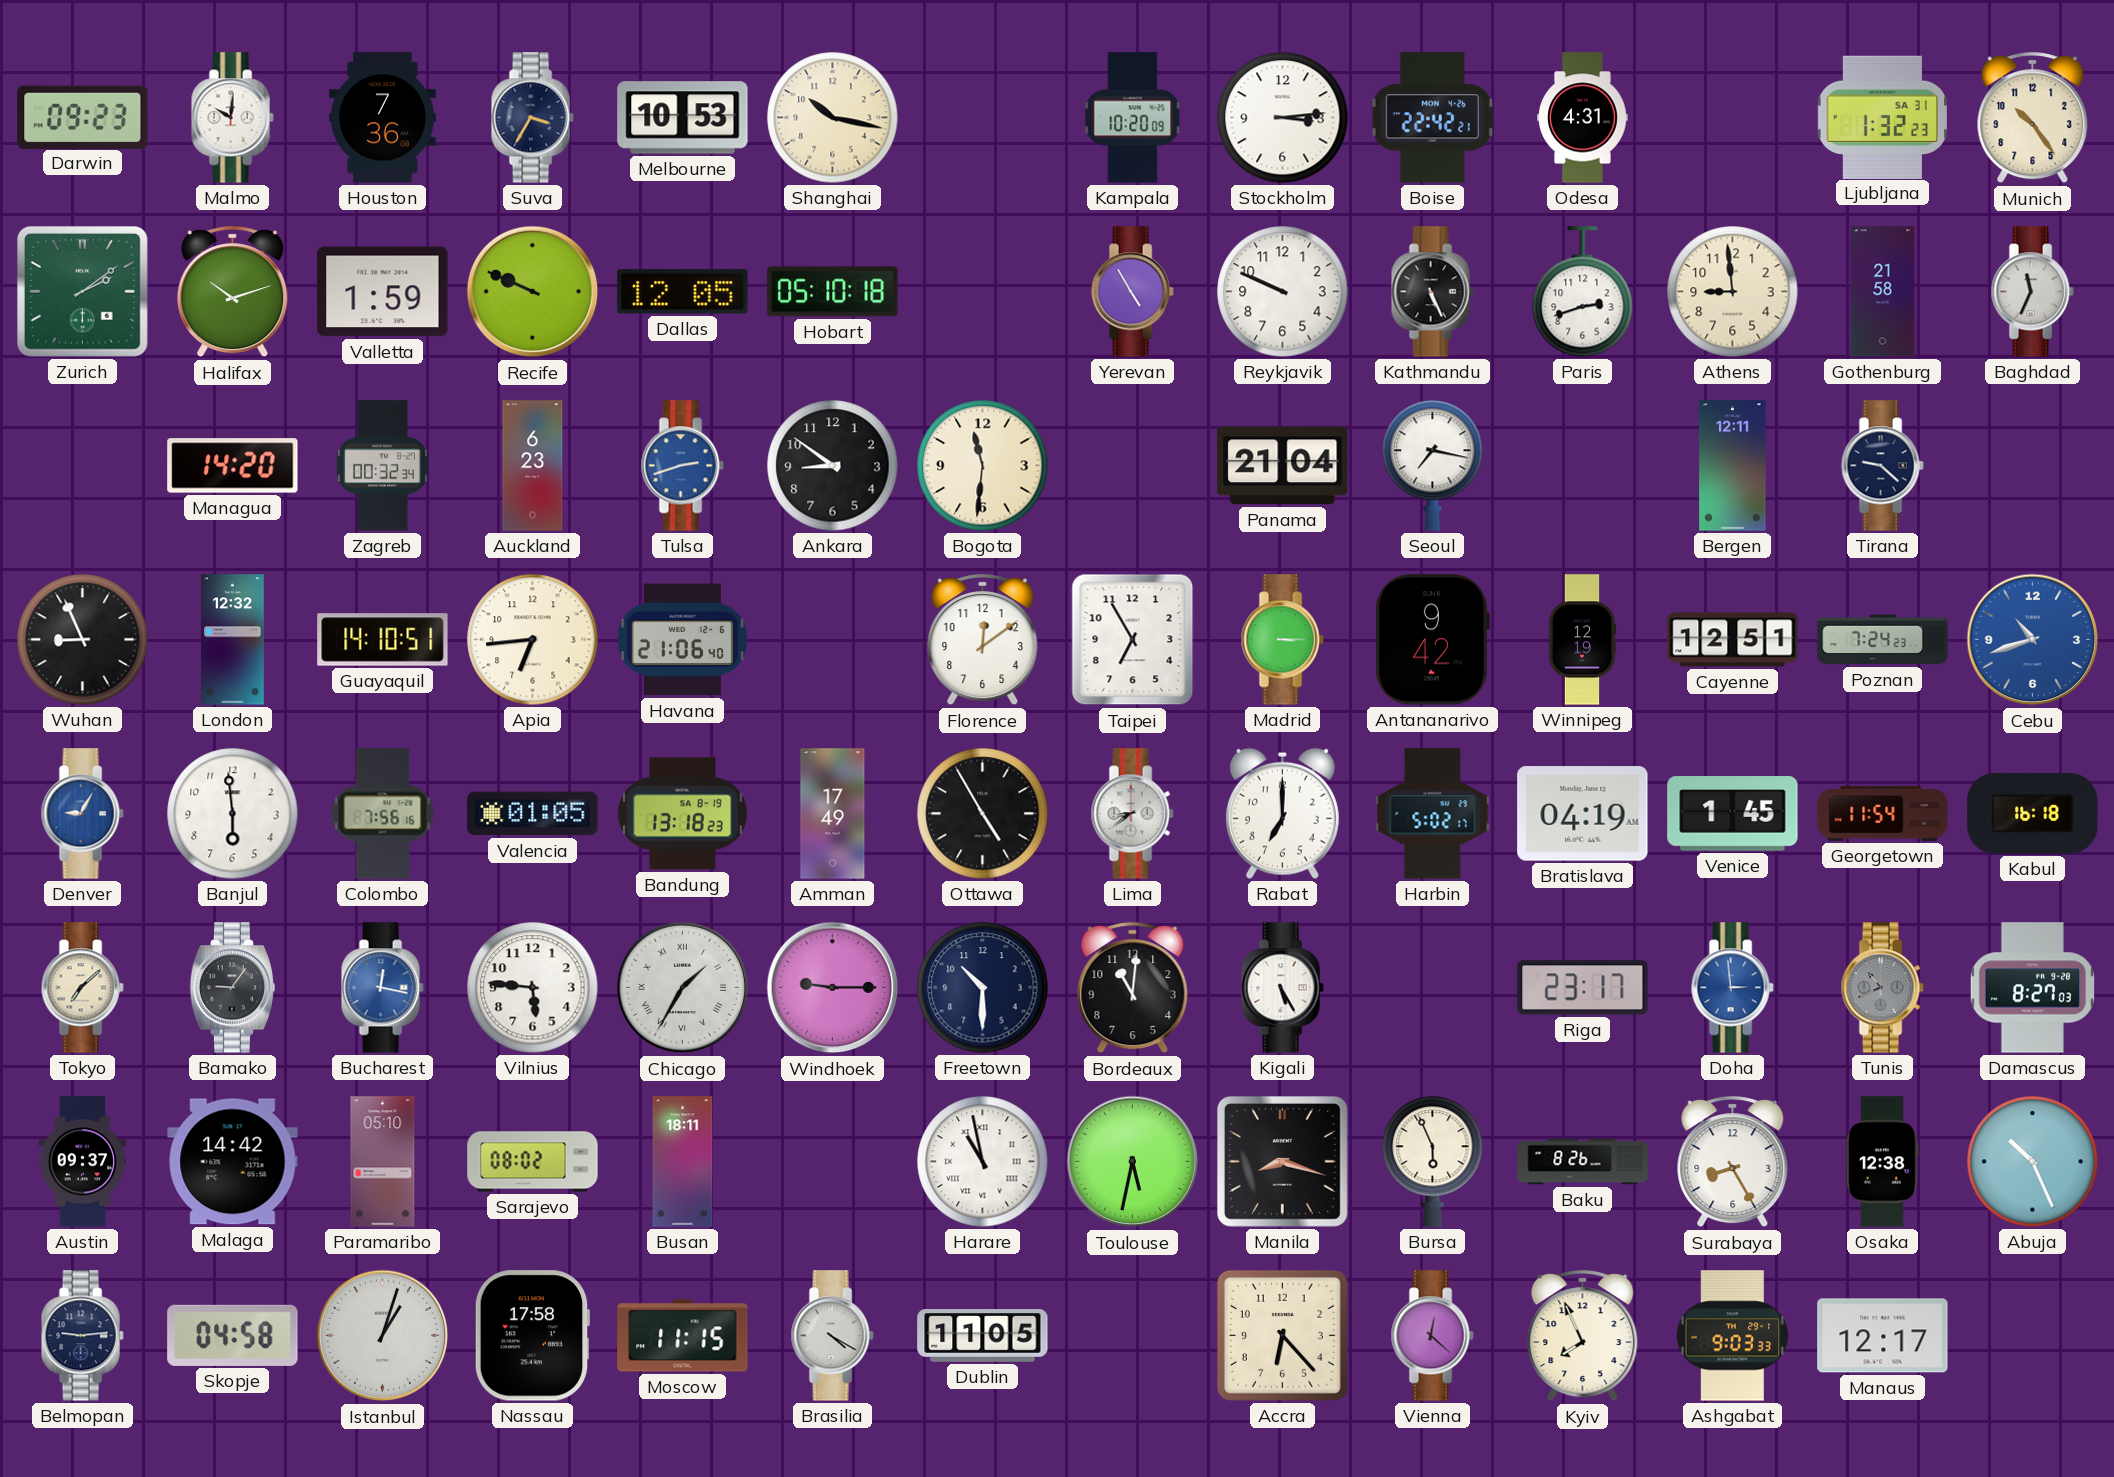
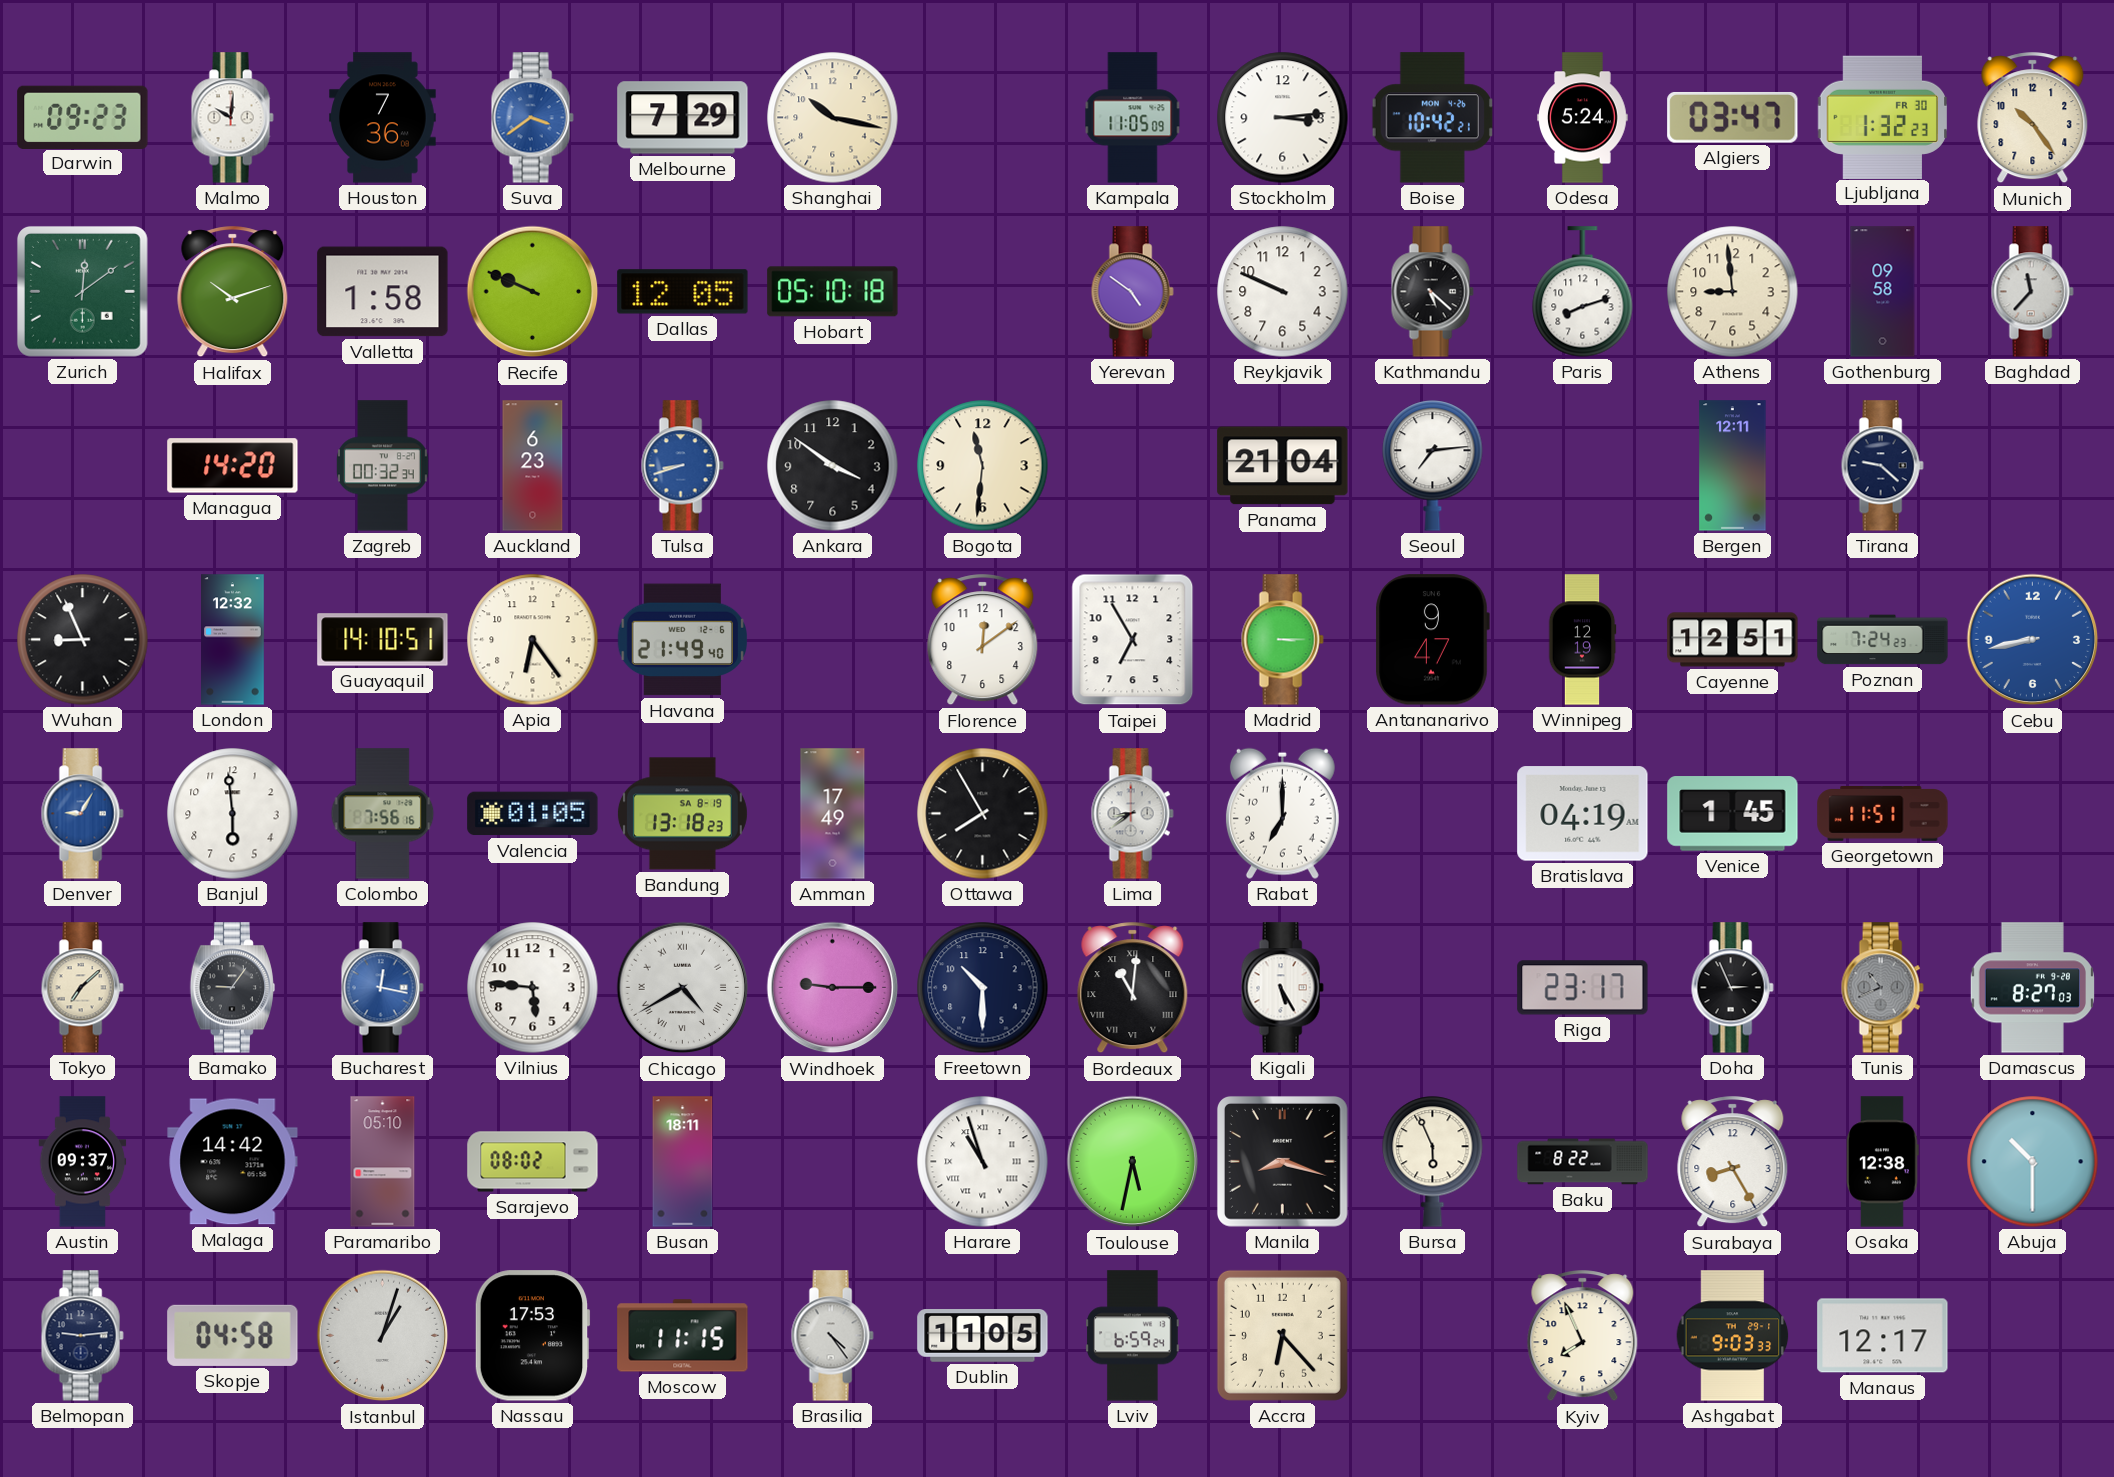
Suva: 3:35 -> 3:39 (532, 118)
Suva dial: navy -> blue (532, 118)
Melbourne: 10:53 -> 7:29 (683, 118)
Kampala: 10:20 -> 11:05 (1133, 118)
Boise: 22:42 -> 10:42 (1432, 118)
Odesa: 4:31 -> 5:24 (1583, 118)
Algiers: none -> 03:47 (1733, 117)
Ljubljana date: SA 31 -> FR 30 (1882, 117)
Zurich: 2:09 -> 12:09 (82, 291)
Valletta: 1:59 -> 1:58 (383, 292)
Yerevan: 4:55 -> 4:51 (1132, 292)
Kathmandu: 5:26 -> 5:22 (1432, 292)
Paris: 2:42 -> 8:12 (1583, 292)
Gothenburg: 21:58 -> 09:58 (1883, 292)
Baghdad: 11:34 -> 11:37 (2032, 292)
Tulsa: 2:42 -> 8:42 (682, 466)
Ankara: 8:51 -> 3:51 (833, 466)
Seoul: 7:17 -> 7:14 (1433, 466)
Apia: 6:44 -> 6:24 (533, 640)
Havana: 21:06 -> 21:49 (682, 640)
Antananarivo: 9:42 -> 9:47 (1432, 640)
Cebu: 10:42 -> 8:43 (2033, 640)
Ottawa: 4:55 -> 7:55 (983, 814)
Harbin: 5:02 -> none (1433, 814)
Georgetown: 11:54 -> 11:51 (1883, 814)
Kabul: 16:18 -> none (2033, 813)
Chicago: 1:35 -> 4:40 (683, 988)
Bordeaux numerals: Arabic -> Roman (1133, 988)
Doha: 2:59 -> 2:56 (1732, 988)
Doha dial: blue -> black (1732, 988)
Harare: 10:58 -> 10:57 (983, 1162)
Baku: 8:26 -> 8:22 (1583, 1162)
Abuja: 10:26 -> 10:30 (2033, 1162)
Nassau: 17:58 -> 17:53 (532, 1336)
Brasilia: 4:20 -> 4:24 (832, 1336)
Lviv: none -> 6:59 (1133, 1336)
Vienna: 12:22 -> none (1432, 1336)
